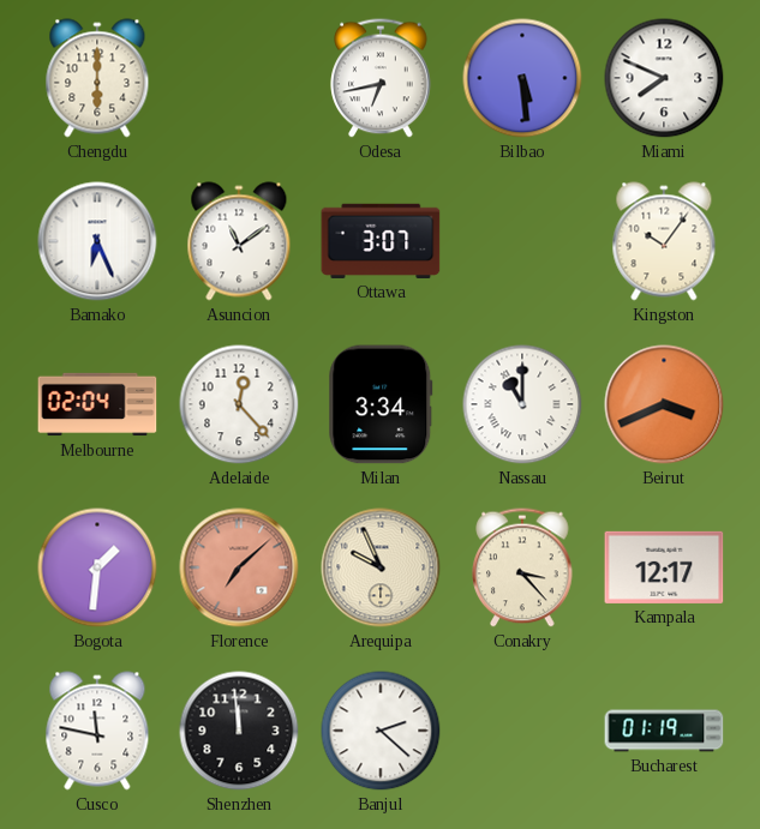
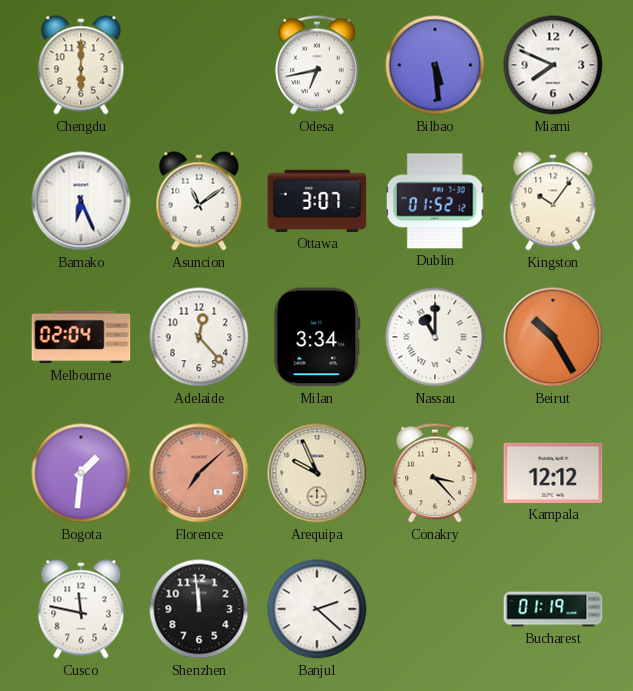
Dublin: none -> 01:52 (435, 201)
Beirut: 3:41 -> 10:25 (553, 337)
Kampala: 12:17 -> 12:12 (553, 473)
